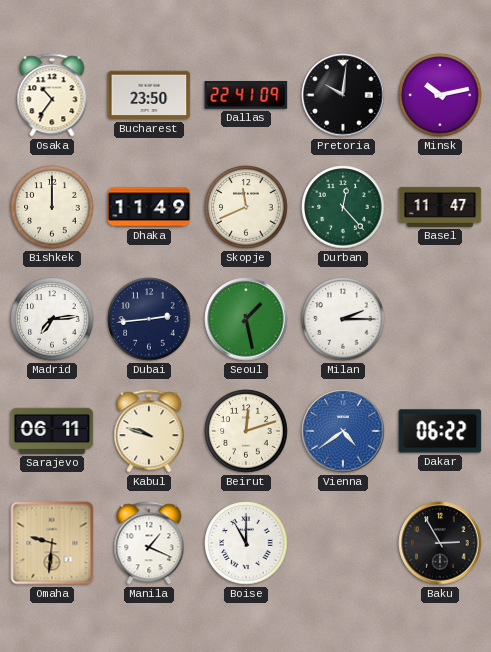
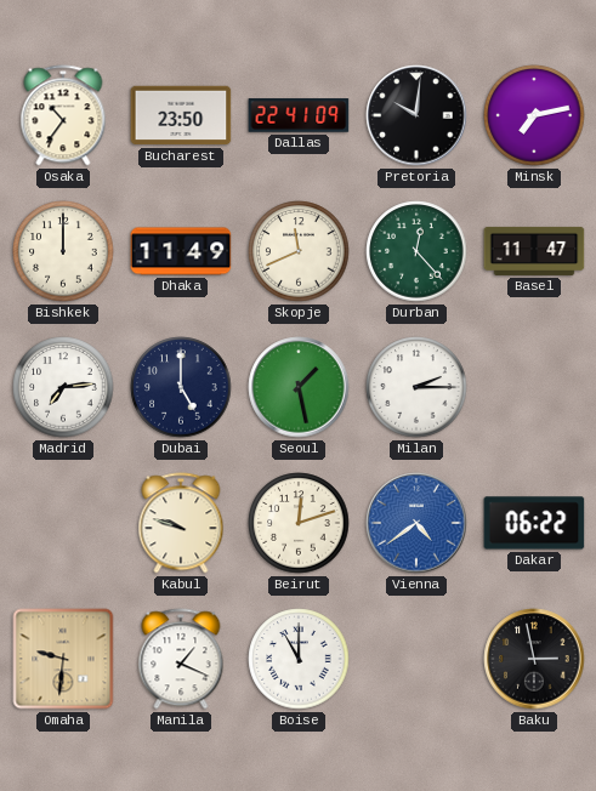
Minsk: 10:13 -> 7:13 (534, 115)
Dubai: 2:44 -> 5:00 (181, 387)
Sarajevo: 06:11 -> none (52, 431)
Baku: 2:55 -> 2:58 (534, 659)
